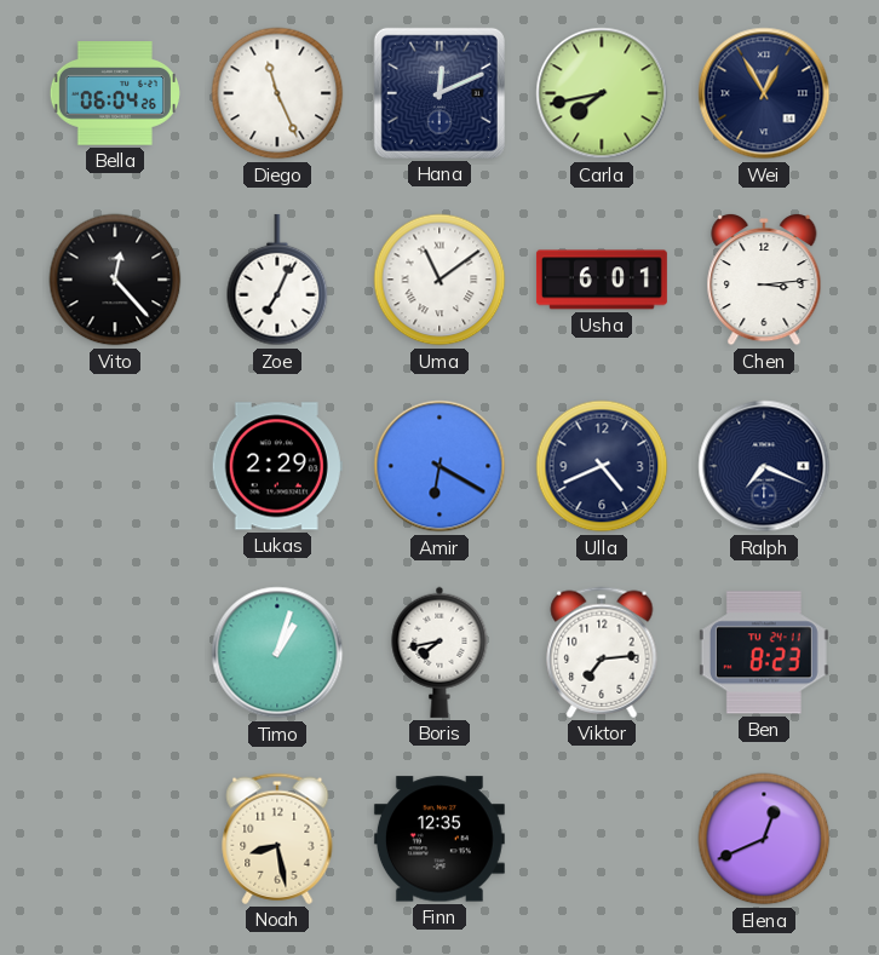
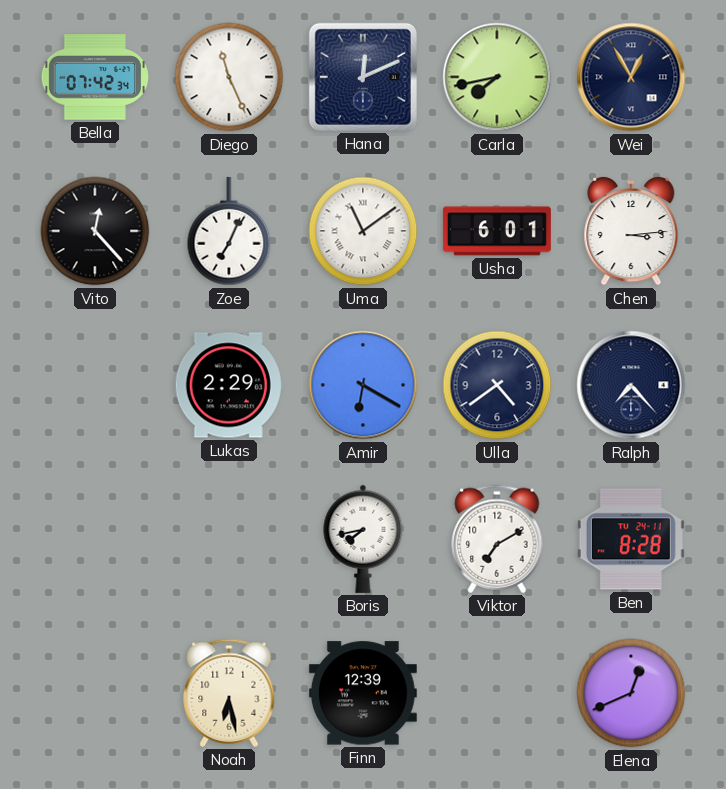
Bella: 06:04 -> 07:42 (95, 77)
Ulla: 4:41 -> 4:39 (497, 385)
Ralph: 7:19 -> 7:23 (631, 385)
Timo: 1:03 -> none (277, 652)
Viktor: 7:14 -> 7:10 (497, 539)
Ben: 8:23 -> 8:28 (631, 539)
Noah: 8:28 -> 6:28 (229, 693)
Finn: 12:35 -> 12:39 (363, 693)
